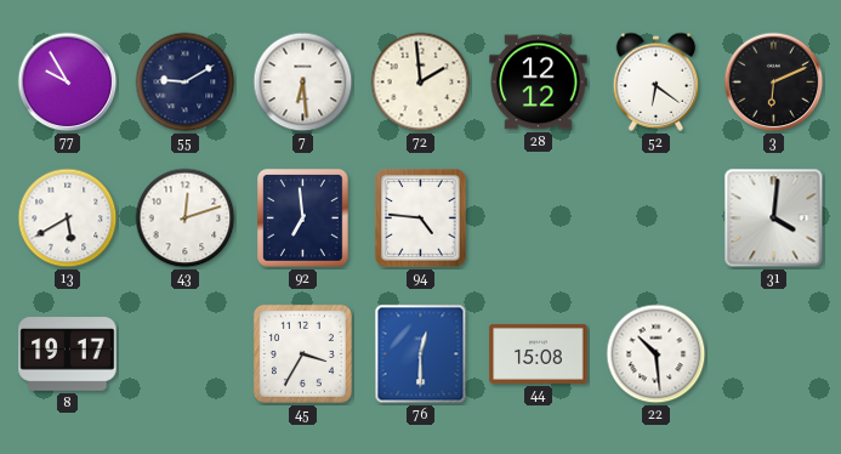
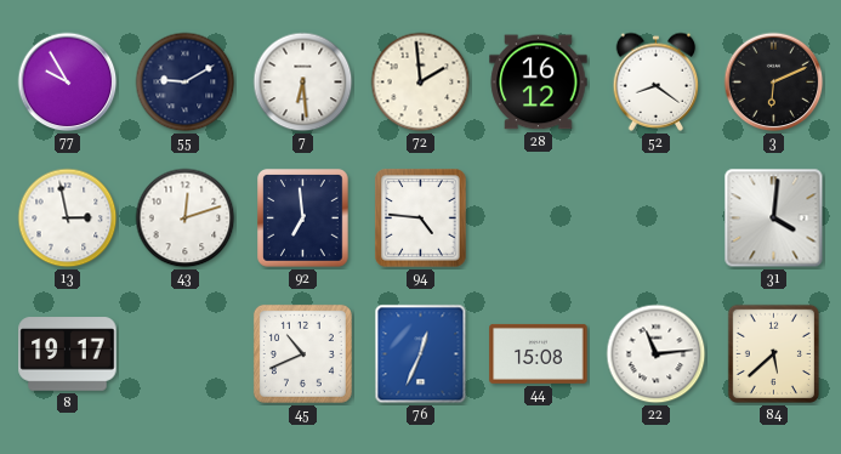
28: 12:12 -> 16:12 (539, 83)
52: 6:21 -> 8:21 (657, 81)
13: 5:40 -> 2:58 (68, 219)
45: 3:35 -> 10:41 (302, 353)
76: 12:30 -> 12:34 (421, 354)
22: 10:29 -> 11:14 (657, 354)
84: none -> 5:38 (773, 353)
